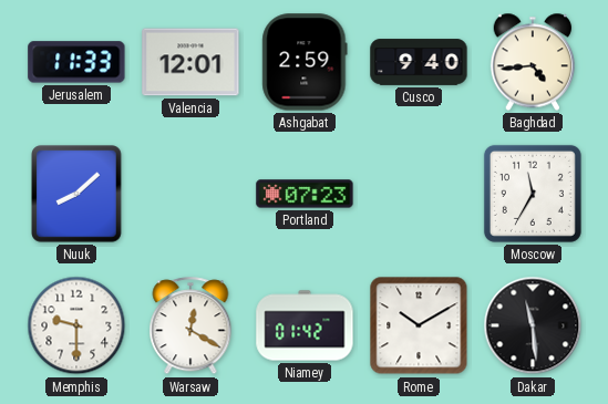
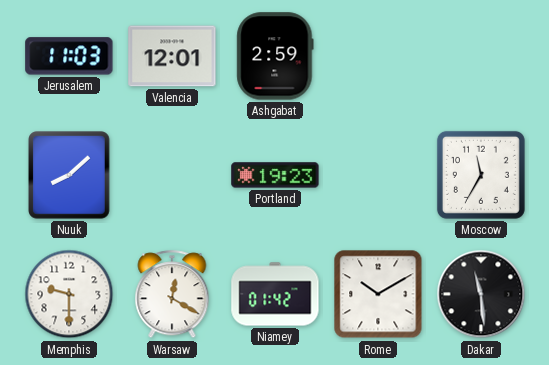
Jerusalem: 11:33 -> 11:03 (69, 56)
Cusco: 9:40 -> none (419, 62)
Baghdad: 4:44 -> none (533, 62)
Portland: 07:23 -> 19:23 (275, 175)
